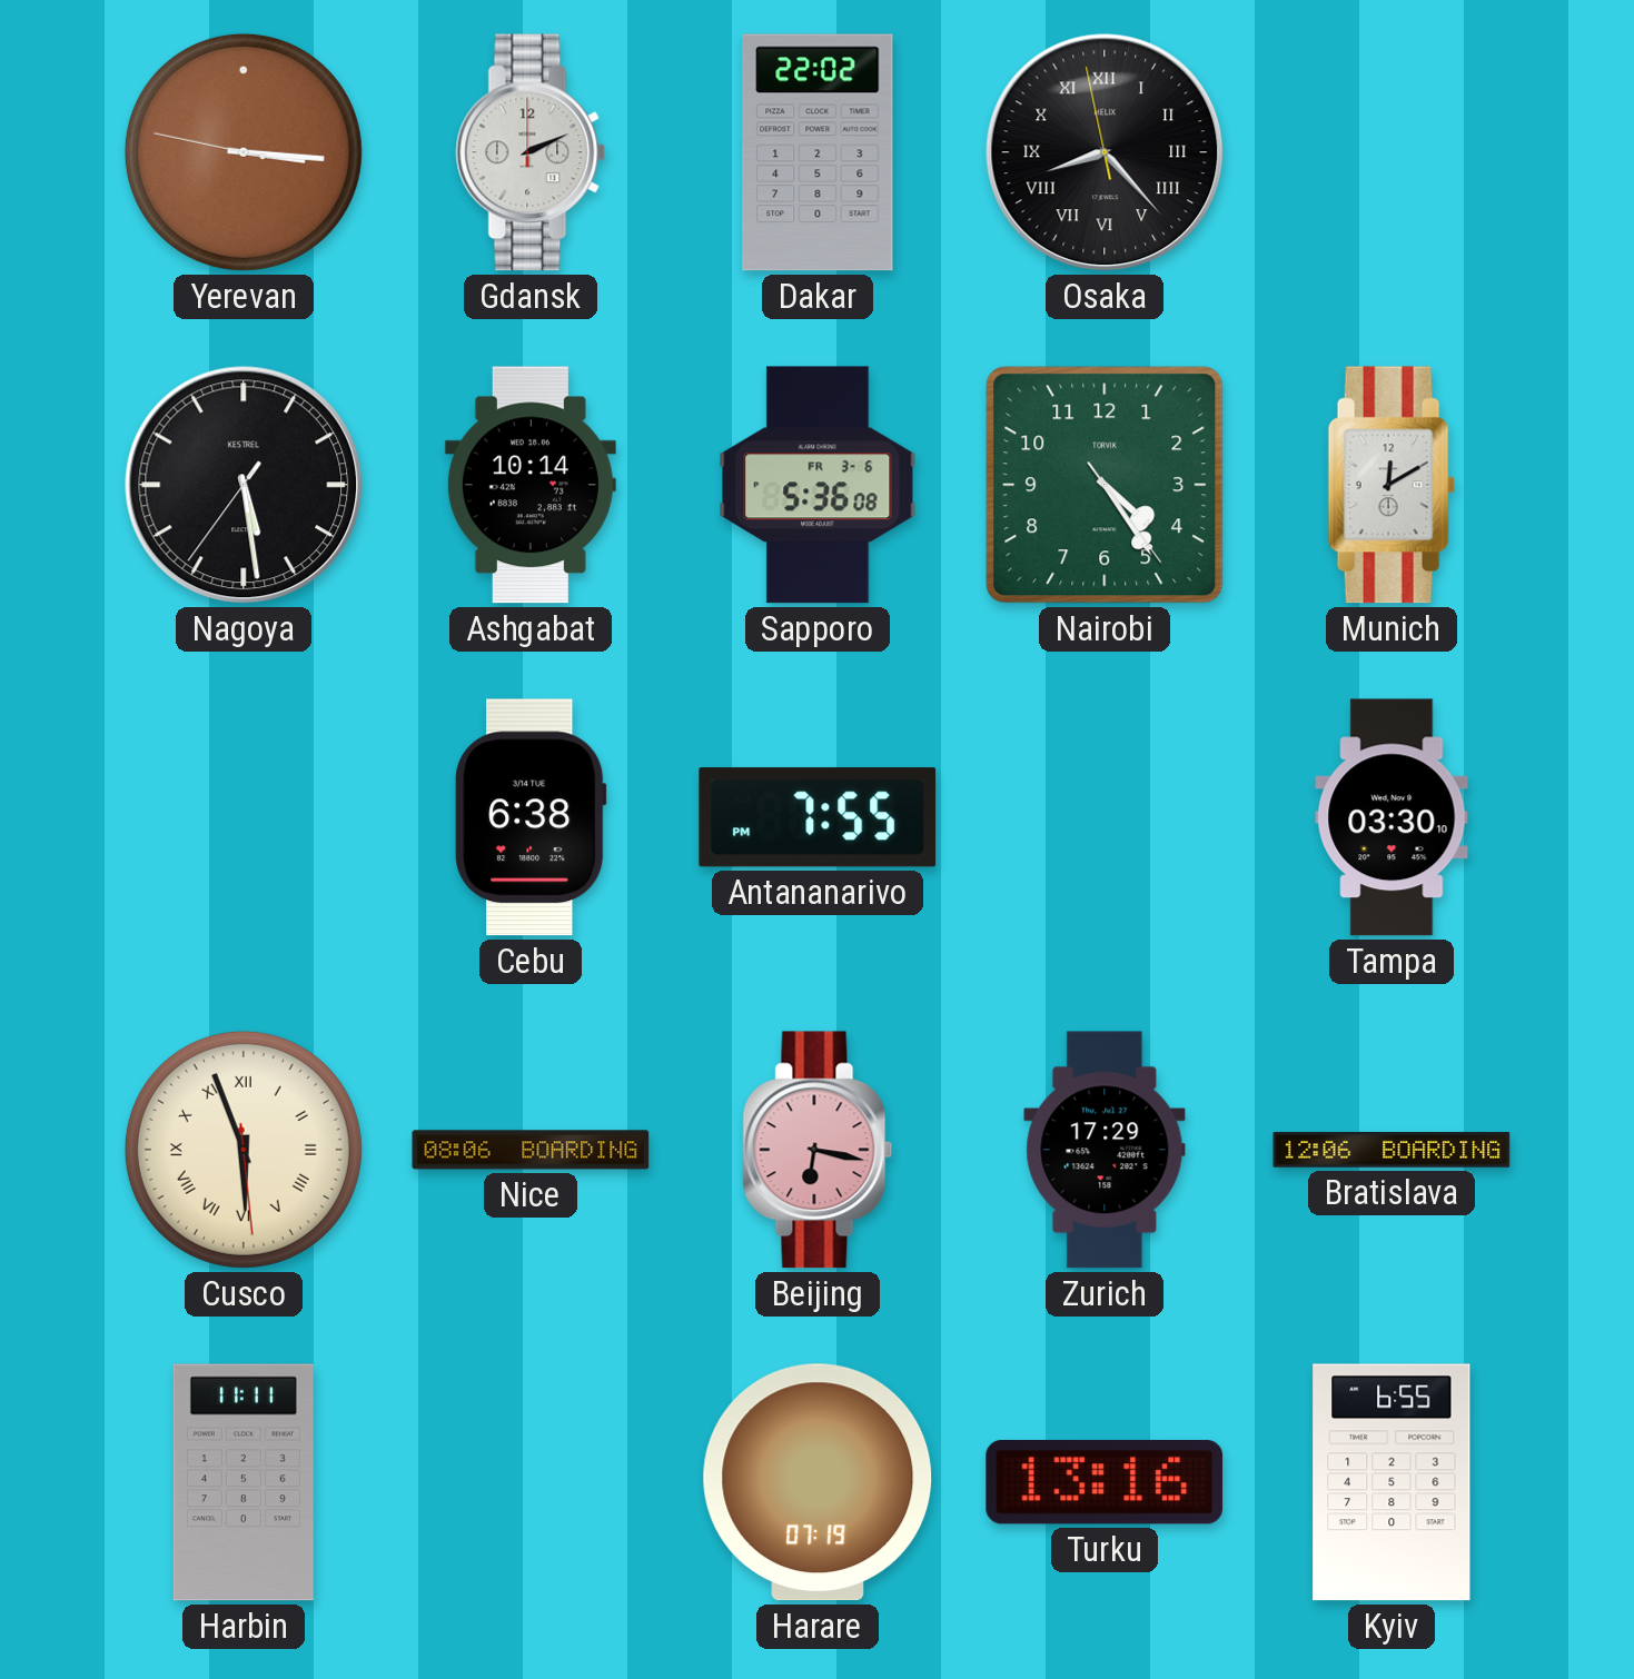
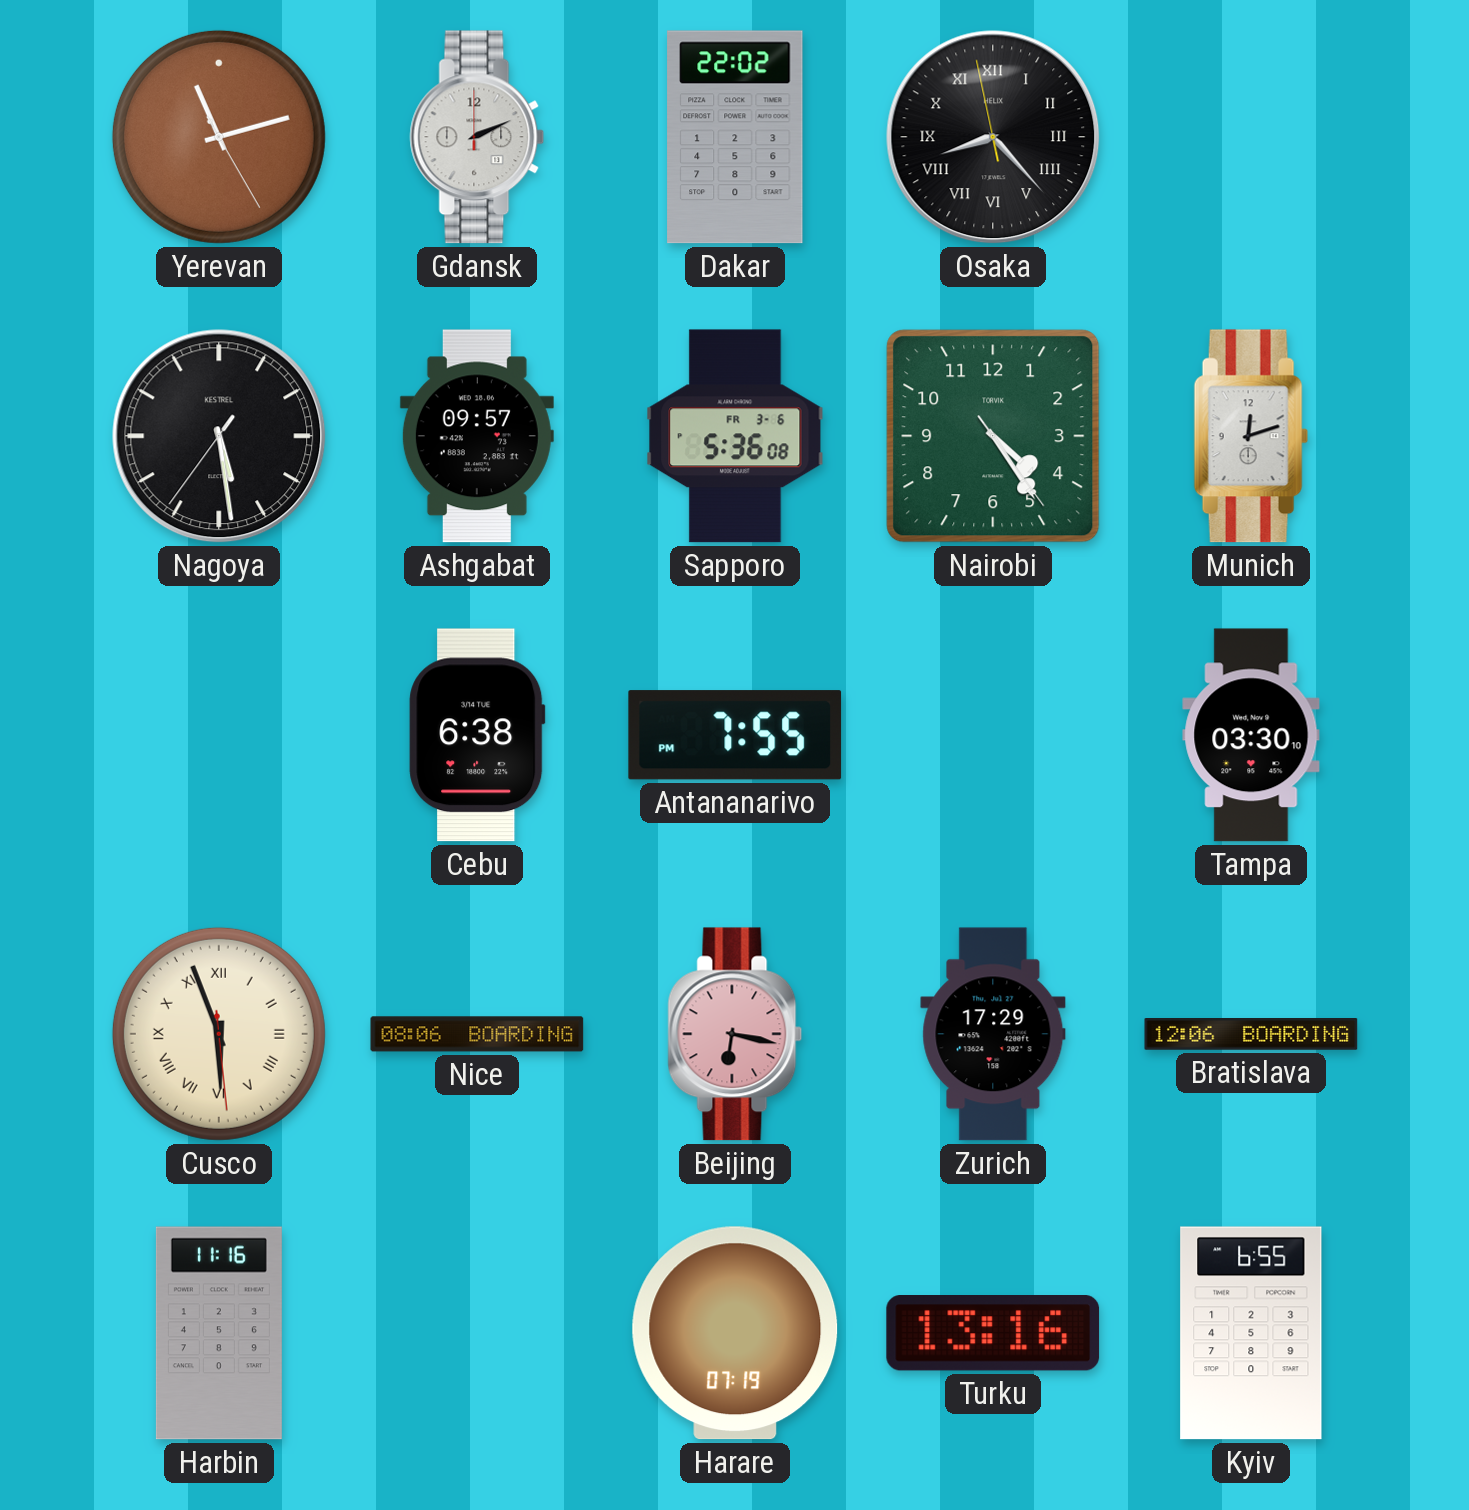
Yerevan: 3:15 -> 11:12 (219, 137)
Ashgabat: 10:14 -> 09:57 (477, 436)
Munich: 12:10 -> 12:12 (1251, 436)
Harbin: 11:11 -> 11:16 (219, 1333)
